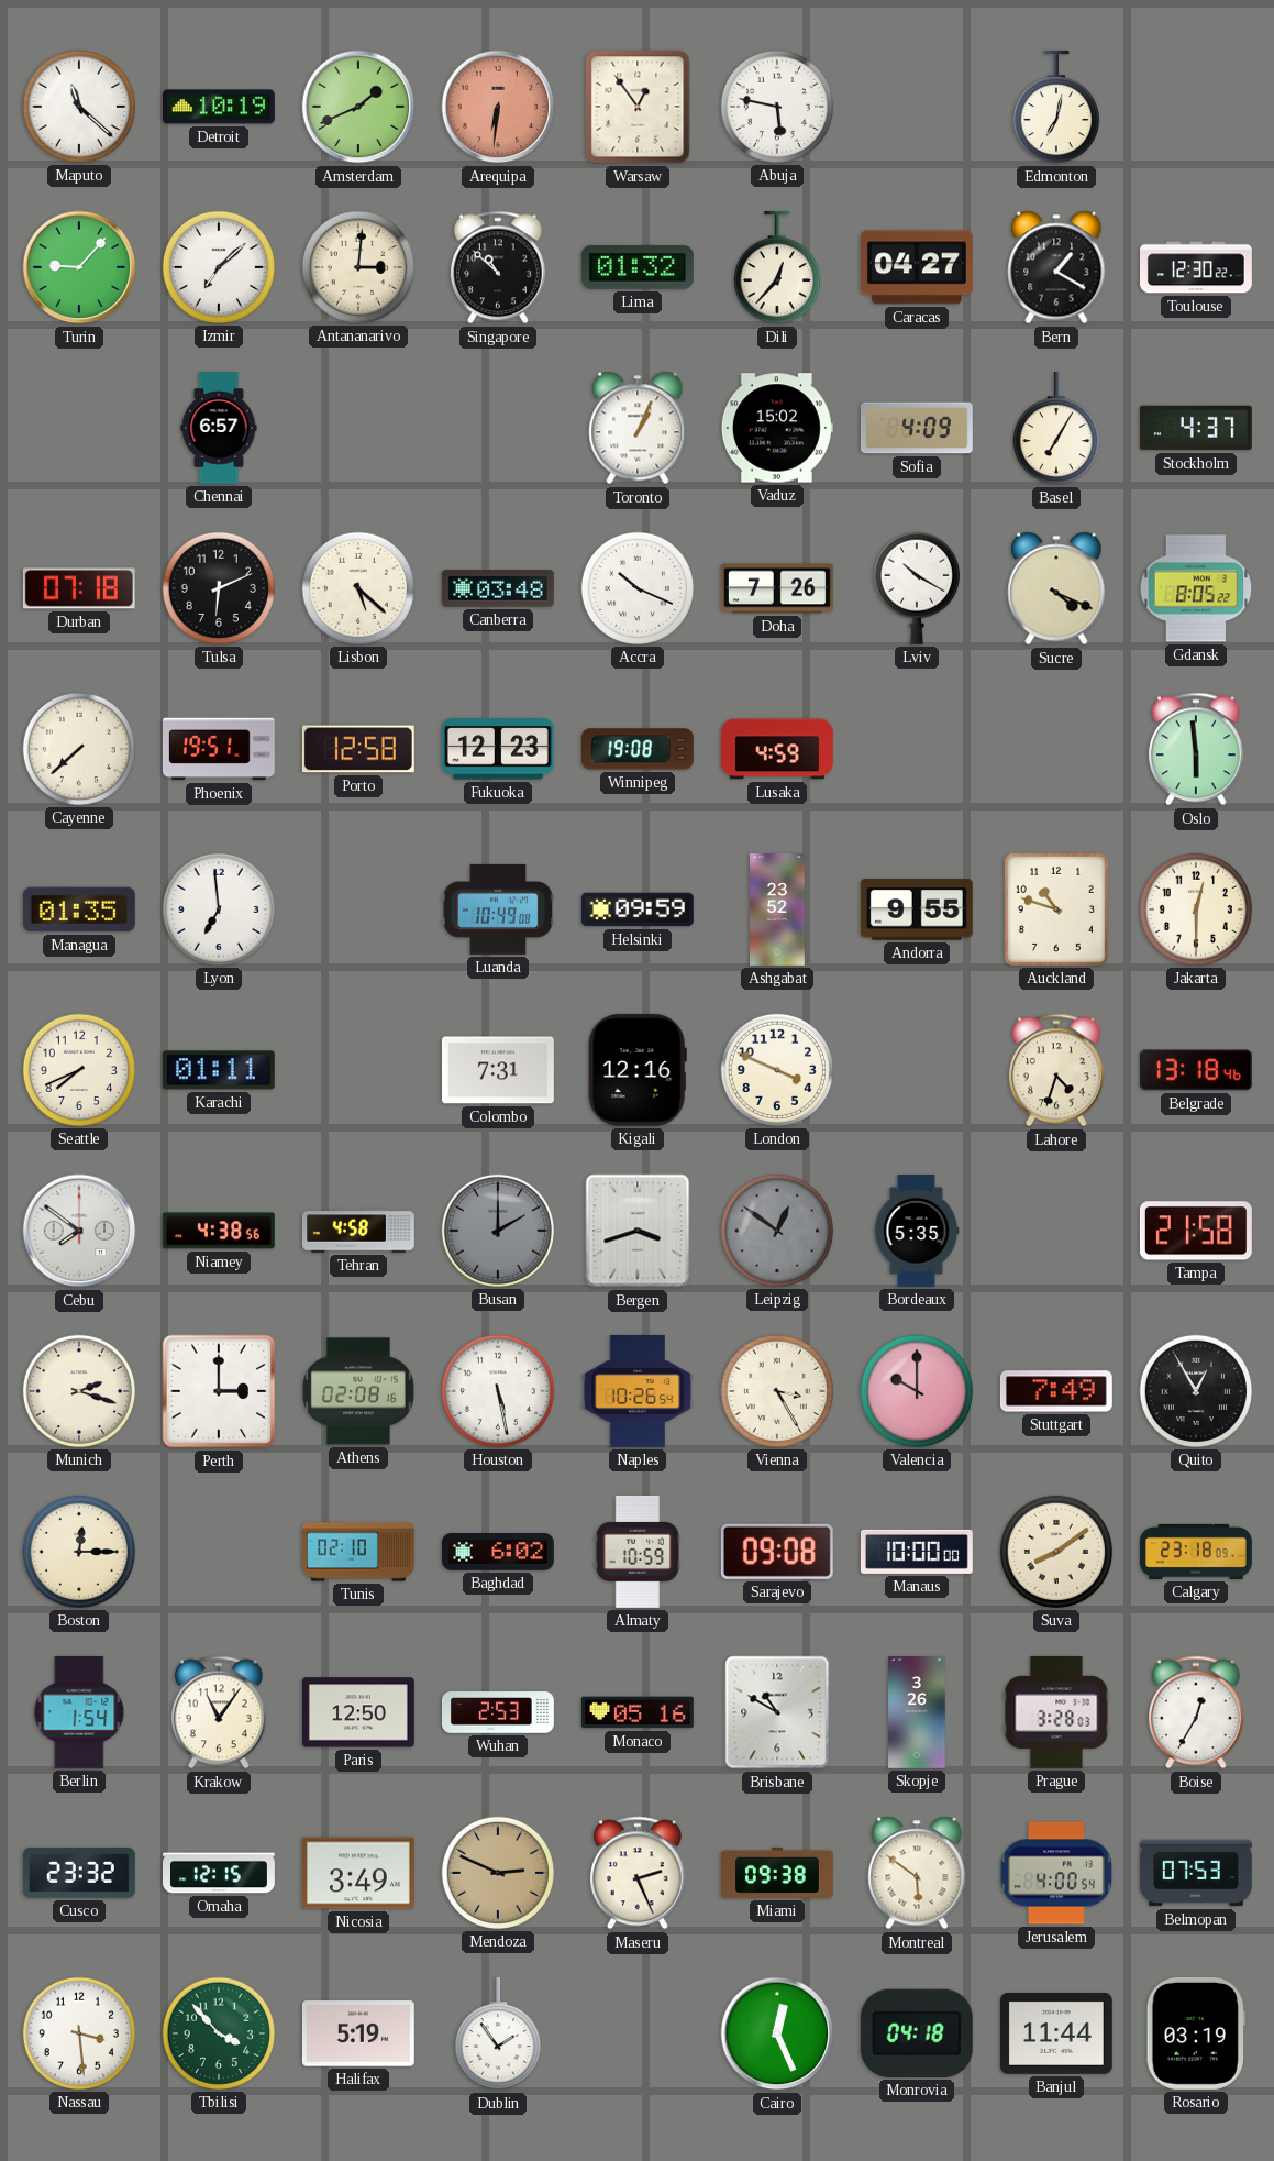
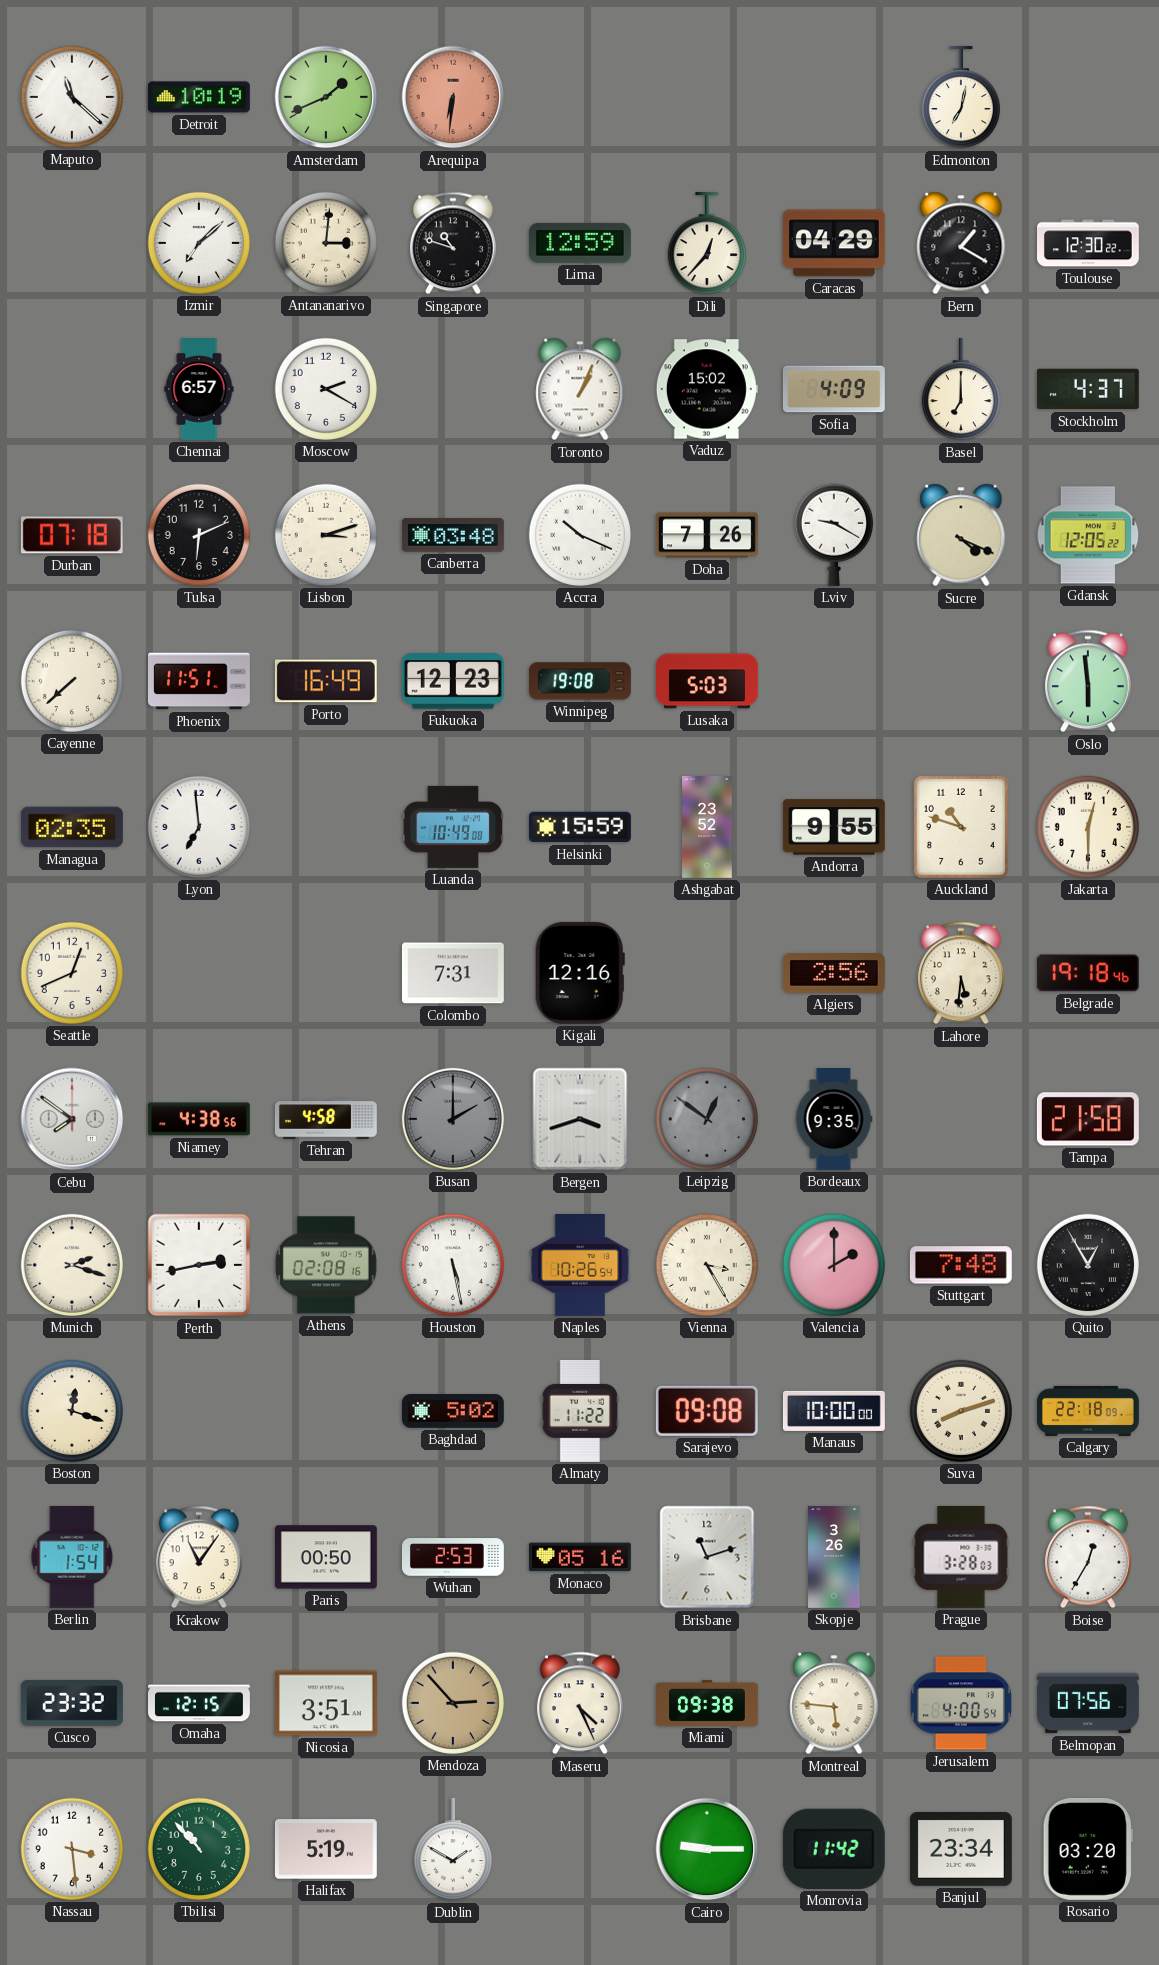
Warsaw: 12:54 -> none (638, 107)
Abuja: 5:47 -> none (777, 107)
Turin: 9:07 -> none (79, 267)
Singapore: 10:52 -> 10:48 (453, 243)
Lima: 01:32 -> 12:59 (580, 243)
Caracas: 04:27 -> 04:29 (834, 243)
Moscow: none -> 2:20 (326, 389)
Basel: 7:05 -> 7:00 (961, 389)
Lisbon: 5:22 -> 3:12 (326, 535)
Lviv: 10:20 -> 9:20 (834, 535)
Gdansk: 8:05 -> 12:05 (1088, 535)
Phoenix: 19:51 -> 11:51 (199, 681)
Porto: 12:58 -> 16:49 (326, 681)
Lusaka: 4:59 -> 5:03 (707, 681)
Managua: 01:35 -> 02:35 (72, 827)
Helsinki: 09:59 -> 15:59 (580, 827)
Seattle: 7:41 -> 12:41 (72, 973)
Karachi: 01:11 -> none (219, 1070)
London: 3:49 -> none (777, 1070)
Algiers: none -> 2:56 (834, 973)
Lahore: 4:33 -> 5:31 (961, 973)
Belgrade: 13:18 -> 19:18 (1088, 973)
Bordeaux: 5:35 -> 9:35 (834, 1120)
Perth: 3:00 -> 2:43 (199, 1265)
Valencia: 10:00 -> 2:00 (834, 1265)
Stuttgart: 7:49 -> 7:48 (961, 1265)
Boston: 12:15 -> 12:18 (72, 1411)
Tunis: 02:10 -> none (359, 1552)
Baghdad: 6:02 -> 5:02 (453, 1412)
Almaty: 10:59 -> 11:22 (579, 1411)
Suva: 8:09 -> 8:12 (961, 1411)
Calgary: 23:18 -> 22:18 (1089, 1411)
Paris: 12:50 -> 00:50 (326, 1557)
Brisbane: 10:50 -> 11:12 (707, 1557)
Nicosia: 3:49 -> 3:51 (326, 1703)
Mendoza: 2:49 -> 2:53 (453, 1703)
Maseru: 2:26 -> 4:26 (580, 1703)
Montreal: 5:51 -> 5:46 (834, 1703)
Belmopan: 07:53 -> 07:56 (1088, 1703)
Tbilisi: 3:53 -> 10:53 (199, 1849)
Dublin: 1:54 -> 1:50 (453, 1849)
Cairo: 12:26 -> 9:15 (707, 1849)
Monrovia: 04:18 -> 11:42 (834, 1849)
Banjul: 11:44 -> 23:34 (961, 1849)
Rosario: 03:19 -> 03:20 (1088, 1849)
